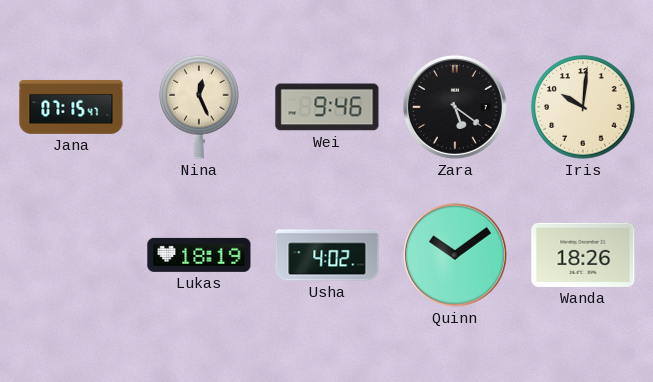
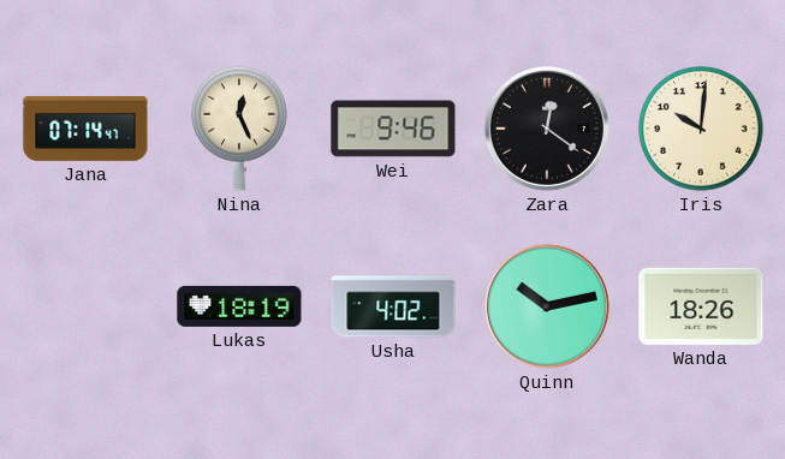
Jana: 07:15 -> 07:14 (85, 129)
Zara: 5:21 -> 12:21 (547, 129)
Quinn: 10:09 -> 10:13 (547, 306)
